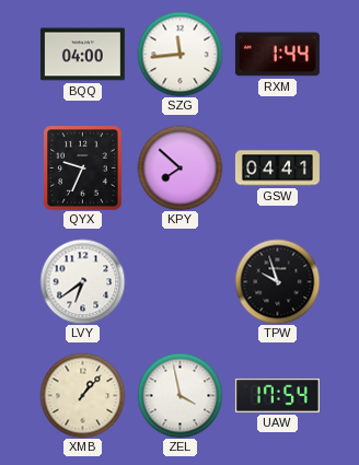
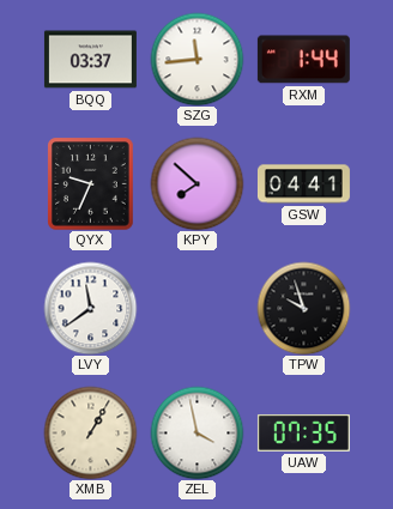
BQQ: 04:00 -> 03:37 (90, 60)
LVY: 6:39 -> 11:39 (90, 308)
XMB: 1:07 -> 1:05 (90, 432)
UAW: 17:54 -> 07:35 (303, 432)
